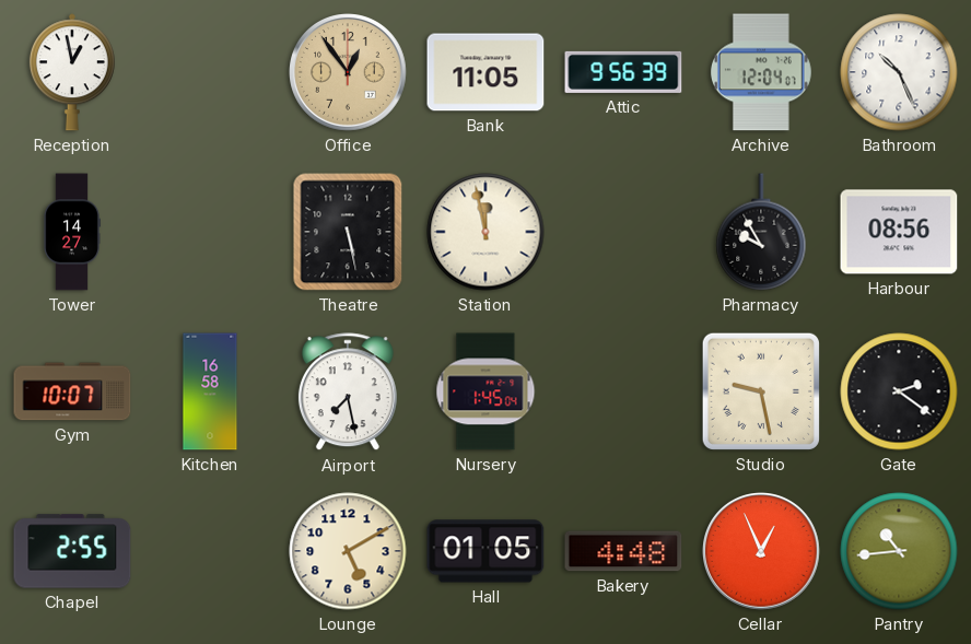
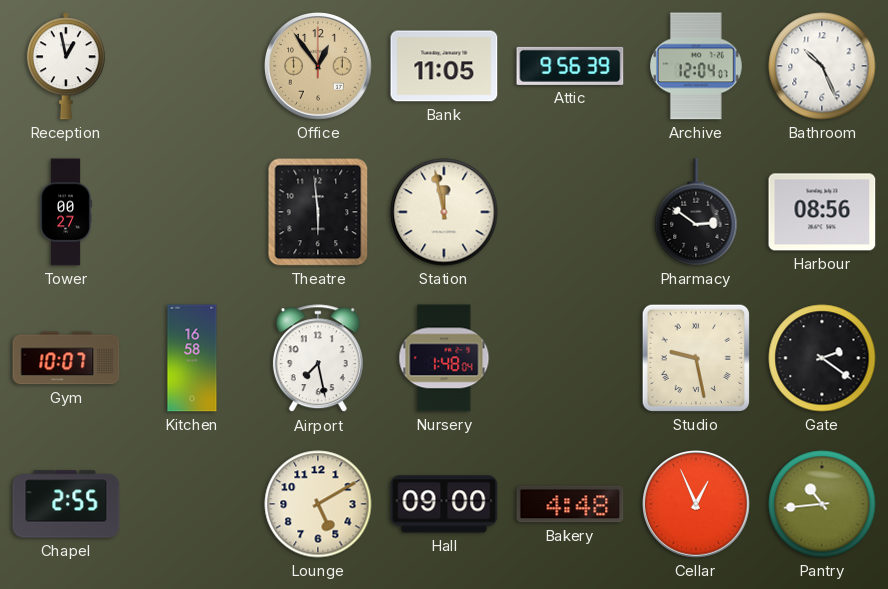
Tower: 14:27 -> 00:27 (66, 212)
Theatre: 5:28 -> 5:59 (318, 212)
Pharmacy: 9:55 -> 2:51 (696, 212)
Nursery: 1:45 -> 1:48 (444, 358)
Hall: 01:05 -> 09:00 (444, 504)
